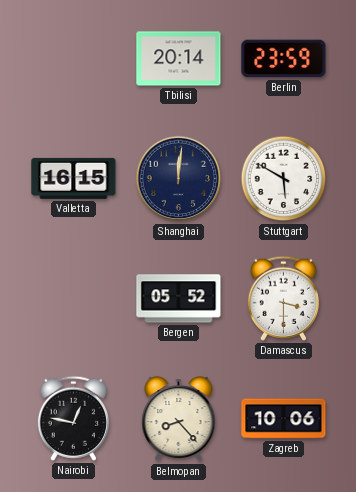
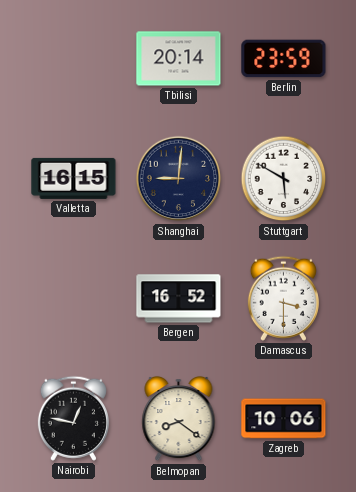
Shanghai: 12:01 -> 9:01 (179, 179)
Bergen: 05:52 -> 16:52 (179, 299)
Belmopan: 8:23 -> 8:21 (179, 419)
